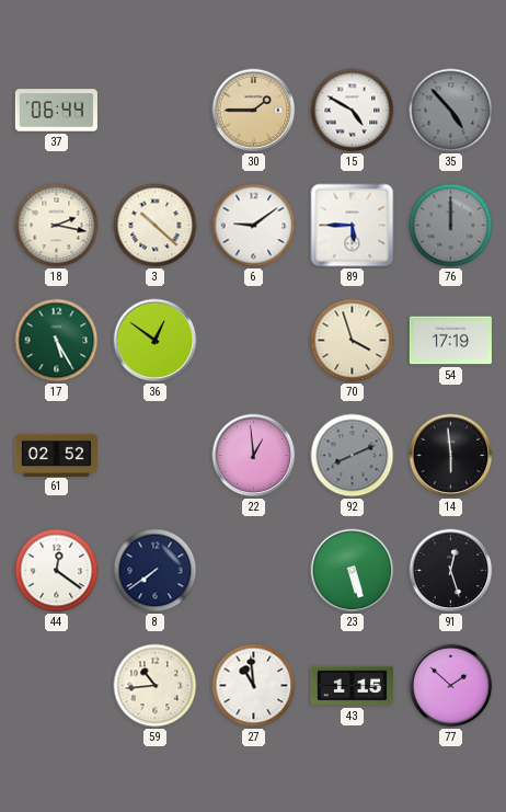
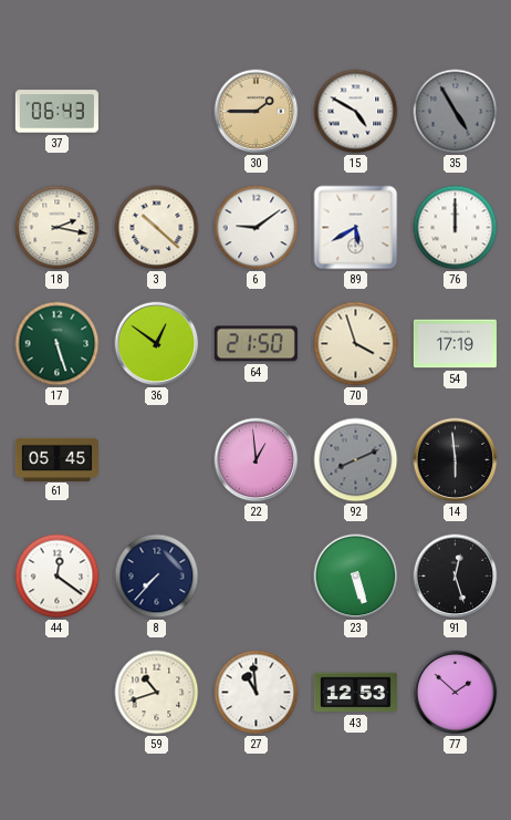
37: 06:44 -> 06:43 (56, 112)
35: 4:53 -> 4:55 (456, 112)
89: 5:45 -> 5:40 (356, 228)
76 dial: grey -> white (456, 228)
17: 5:25 -> 5:27 (58, 344)
64: none -> 21:50 (255, 344)
61: 02:52 -> 05:45 (56, 459)
8: 7:39 -> 7:37 (157, 577)
59: 10:44 -> 10:42 (157, 693)
43: 1:15 -> 12:53 (355, 693)
